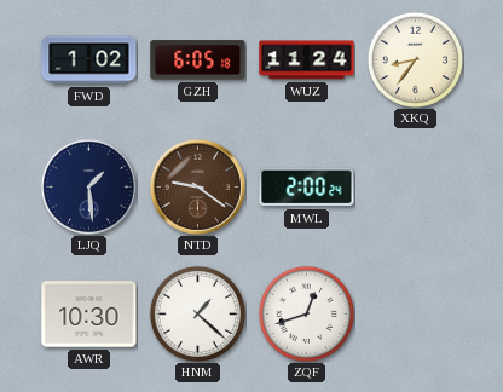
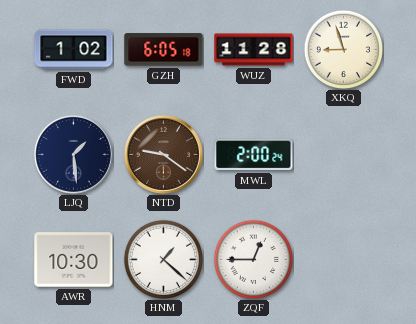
WUZ: 11:24 -> 11:28 (254, 50)
XKQ: 8:36 -> 8:57 (343, 49)
ZQF: 12:42 -> 12:45 (253, 259)
